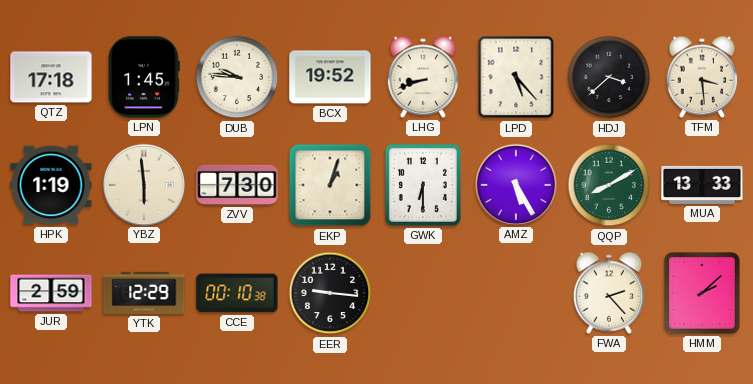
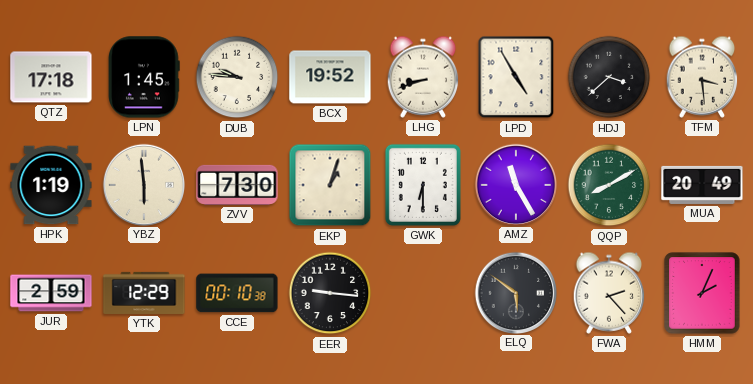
LPD: 5:23 -> 4:55 (516, 77)
AMZ: 5:25 -> 11:25 (515, 184)
MUA: 13:33 -> 20:49 (702, 185)
ELQ: none -> 5:51 (515, 292)
HMM: 2:08 -> 2:04 (702, 293)
